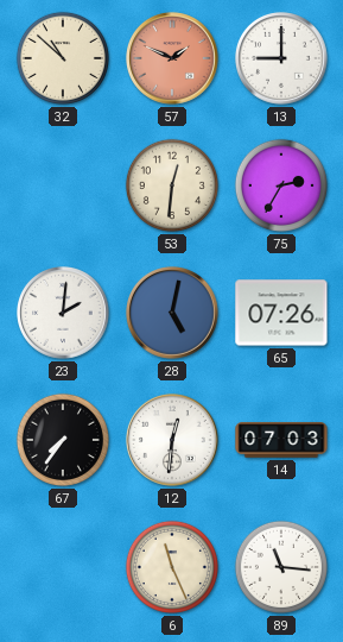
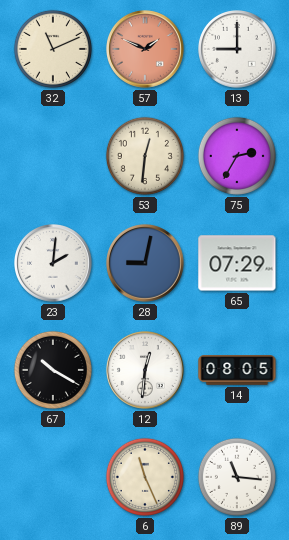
32: 10:52 -> 11:11 (53, 49)
28: 5:02 -> 9:02 (146, 264)
65: 07:26 -> 07:29 (237, 263)
67: 7:36 -> 10:20 (53, 370)
14: 07:03 -> 08:05 (237, 370)
